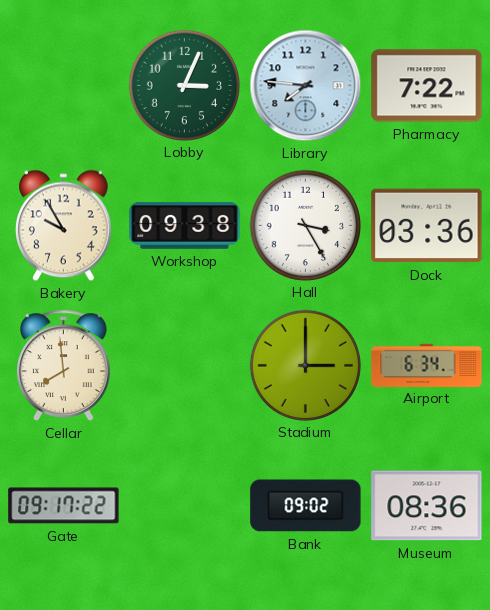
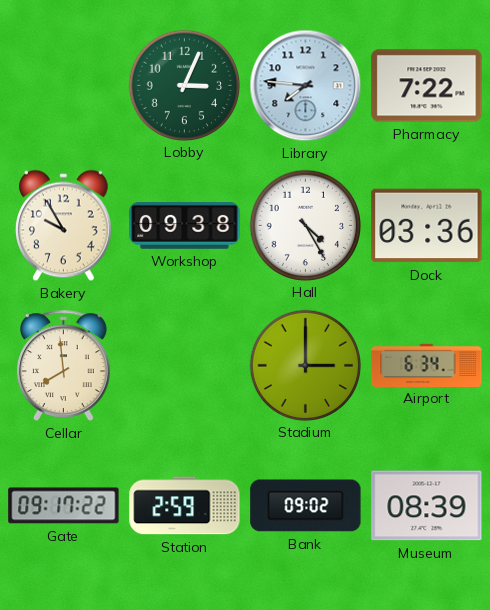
Hall: 3:25 -> 4:25 (305, 225)
Station: none -> 2:59 (185, 506)
Museum: 08:36 -> 08:39 (427, 506)
